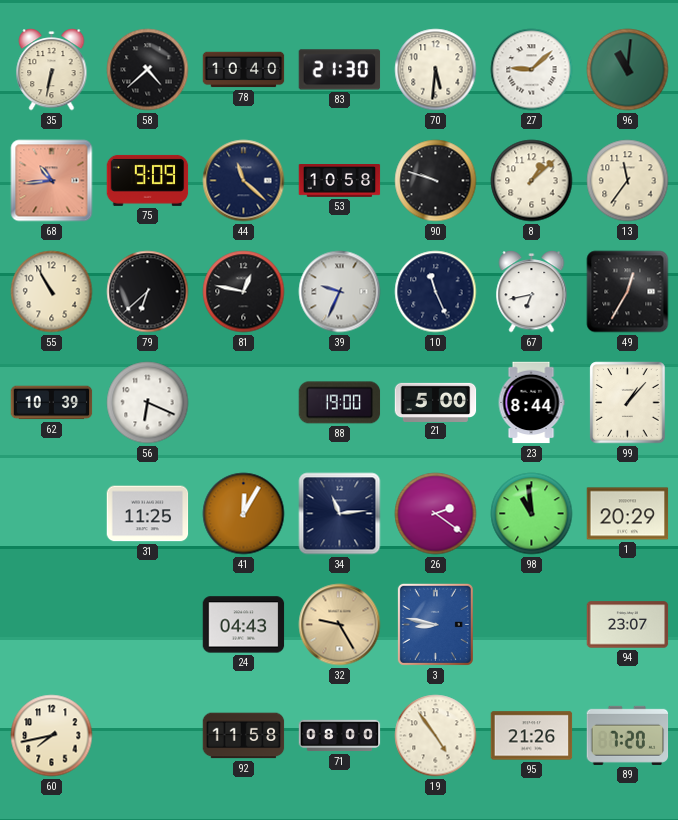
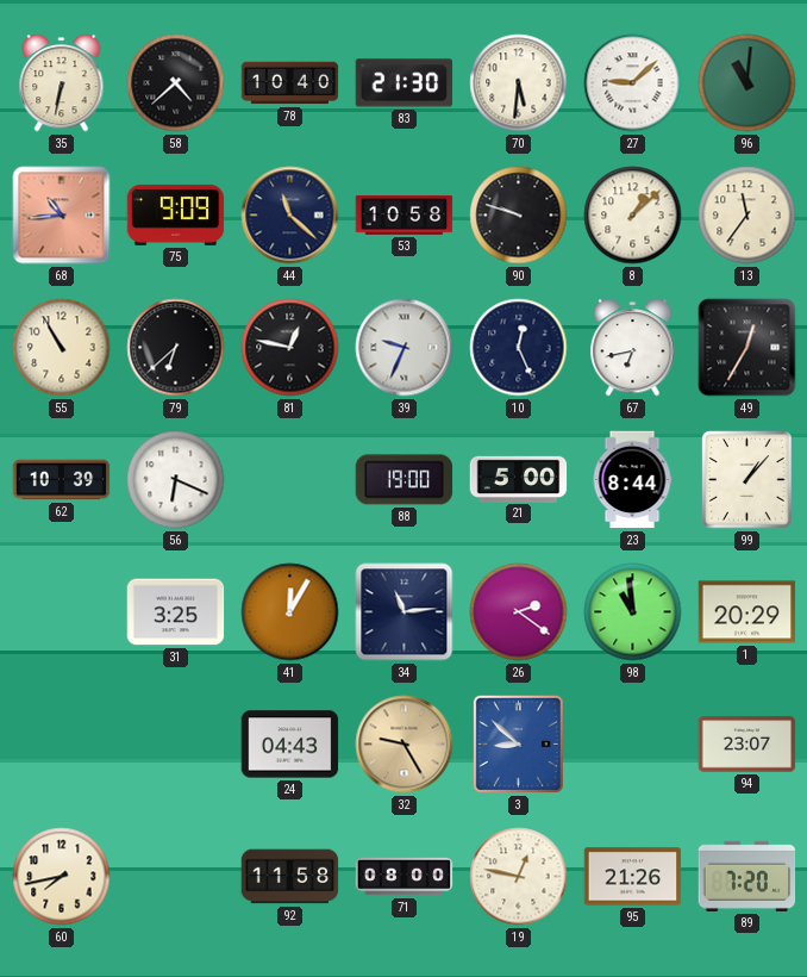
10: 11:26 -> 12:26 (519, 348)
31: 11:25 -> 3:25 (176, 612)
3: 8:47 -> 8:52 (518, 743)
19: 4:54 -> 12:47 (519, 877)
